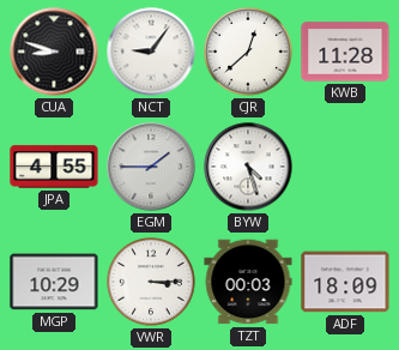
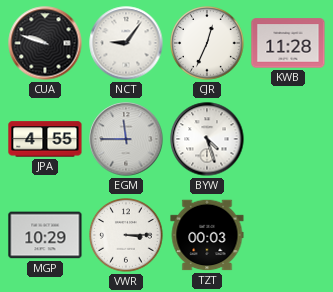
CUA: 8:48 -> 9:48 (45, 43)
CJR: 12:38 -> 12:34 (207, 43)
EGM: 1:45 -> 11:45 (126, 139)
ADF: 18:09 -> none (345, 282)
